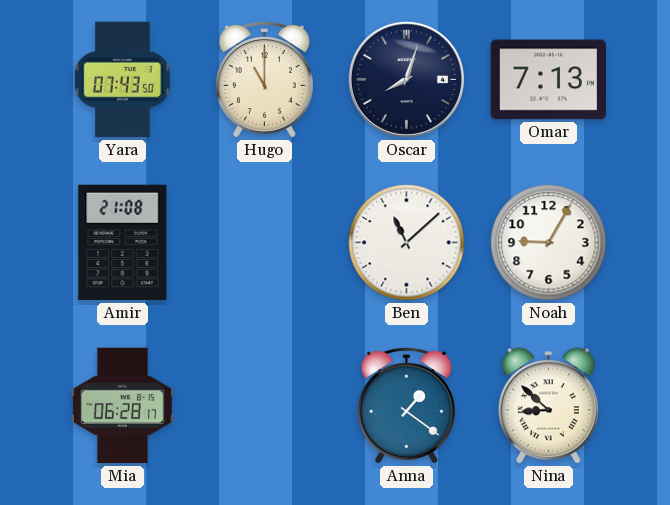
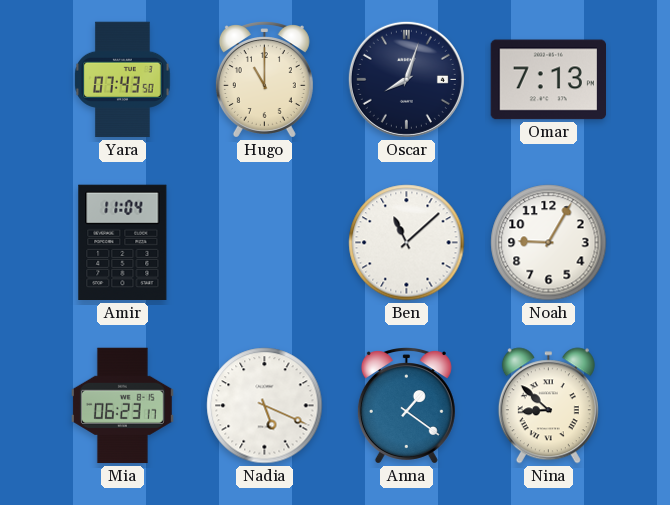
Amir: 21:08 -> 11:04 (123, 243)
Mia: 06:28 -> 06:23 (122, 406)
Nadia: none -> 5:19 (265, 406)
